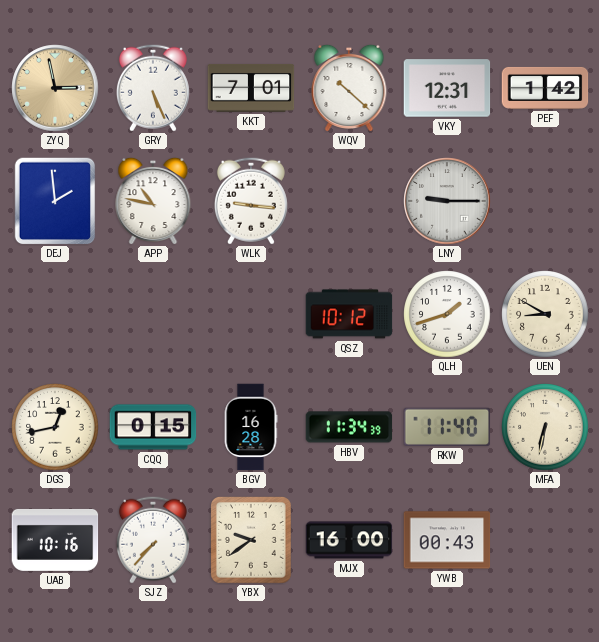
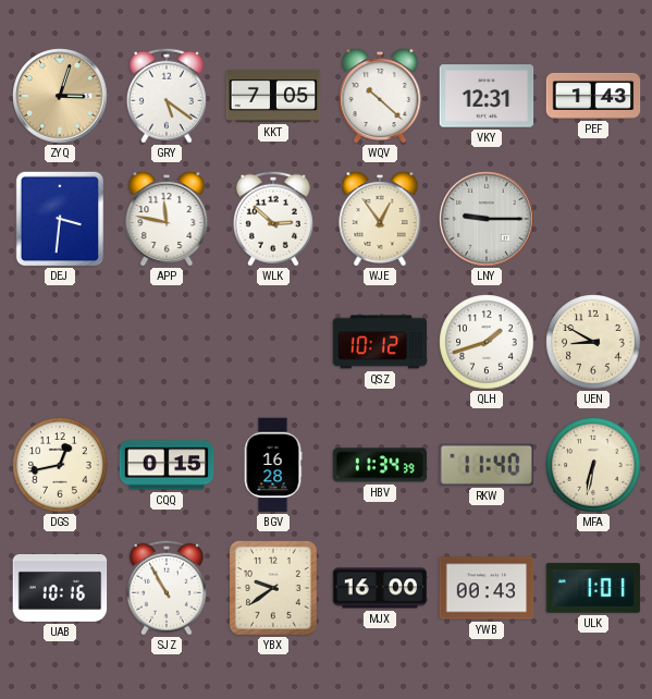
ZYQ: 2:58 -> 3:03 (60, 96)
GRY: 5:26 -> 5:21 (167, 96)
KKT: 7:01 -> 7:05 (273, 96)
PEF: 1:42 -> 1:43 (593, 96)
DEJ: 1:59 -> 3:31 (60, 219)
APP: 10:47 -> 11:47 (167, 218)
WLK: 9:16 -> 2:52 (273, 219)
WJE: none -> 12:54 (380, 218)
SJZ: 7:37 -> 10:55 (167, 588)
ULK: none -> 1:01 (593, 588)
